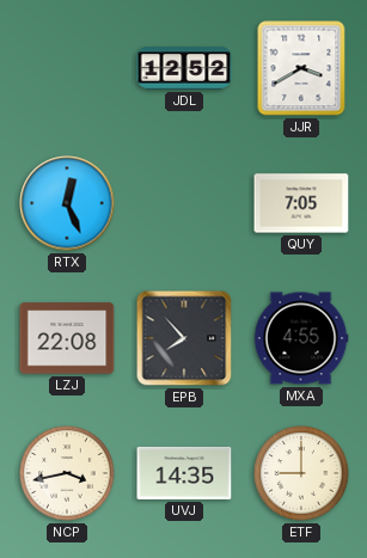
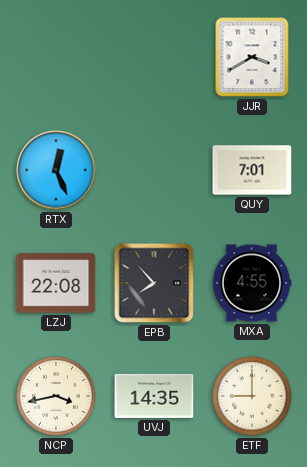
JDL: 12:52 -> none (184, 68)
QUY: 7:05 -> 7:01 (252, 170)
